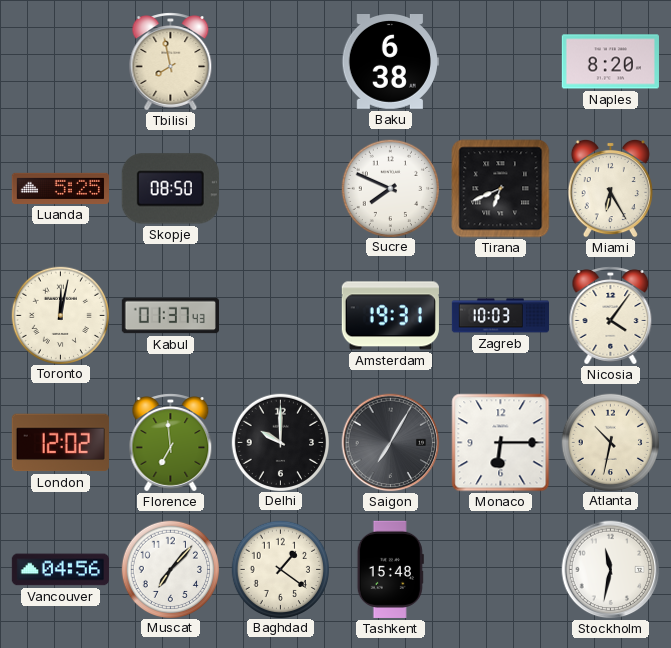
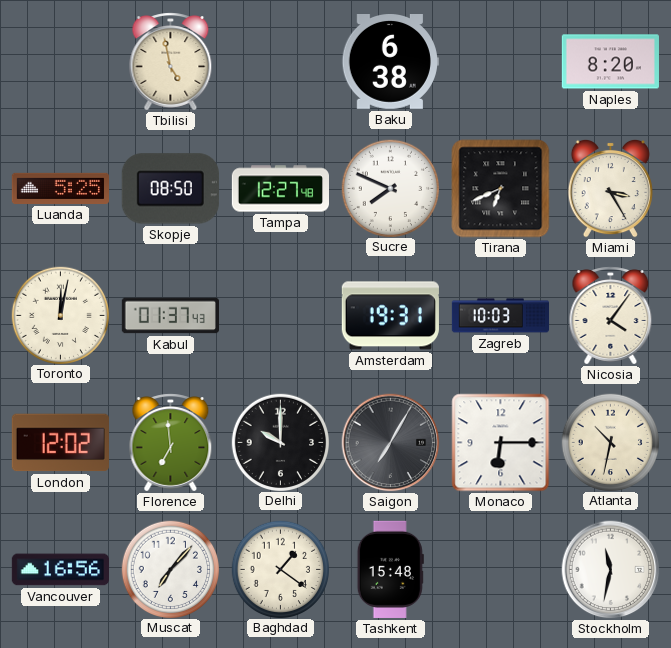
Tbilisi: 7:58 -> 4:58 (171, 62)
Tampa: none -> 12:27 (280, 189)
Miami: 6:25 -> 3:25 (610, 188)
Vancouver: 04:56 -> 16:56 (60, 570)
